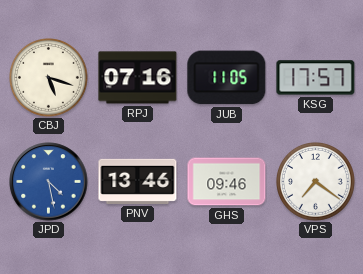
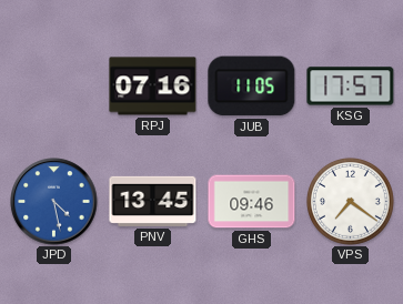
CBJ: 5:18 -> none (49, 78)
PNV: 13:46 -> 13:45 (153, 201)
